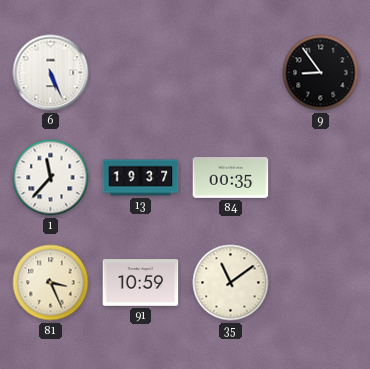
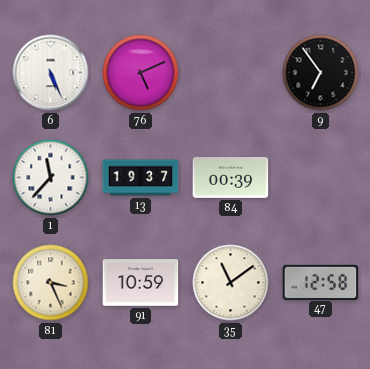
76: none -> 5:11 (141, 73)
9: 8:54 -> 6:54 (321, 73)
84: 00:35 -> 00:39 (231, 178)
47: none -> 12:58 (321, 282)
